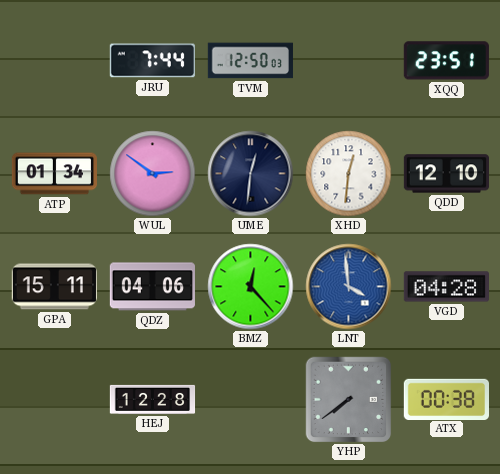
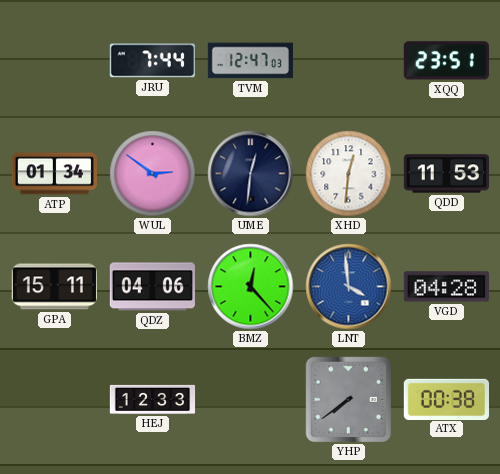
TVM: 12:50 -> 12:47 (250, 61)
QDD: 12:10 -> 11:53 (446, 174)
HEJ: 12:28 -> 12:33 (153, 399)
